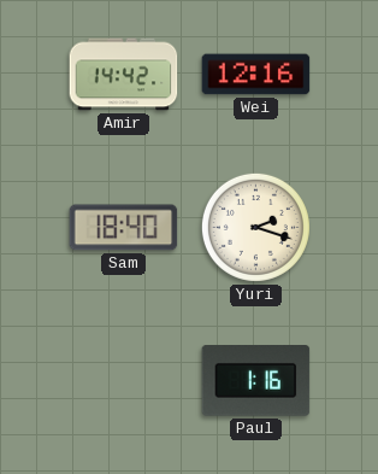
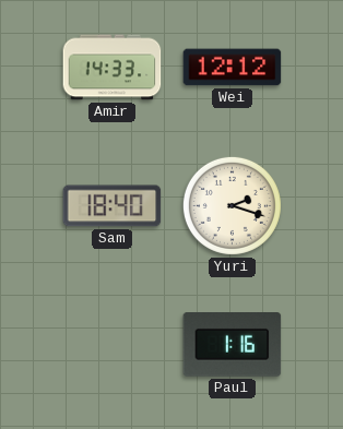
Amir: 14:42 -> 14:33 (113, 68)
Wei: 12:16 -> 12:12 (233, 68)
